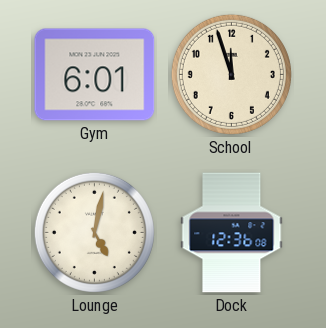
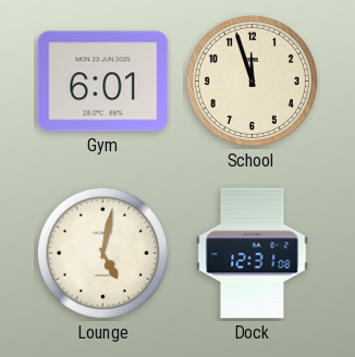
Dock: 12:36 -> 12:31 (253, 254)
